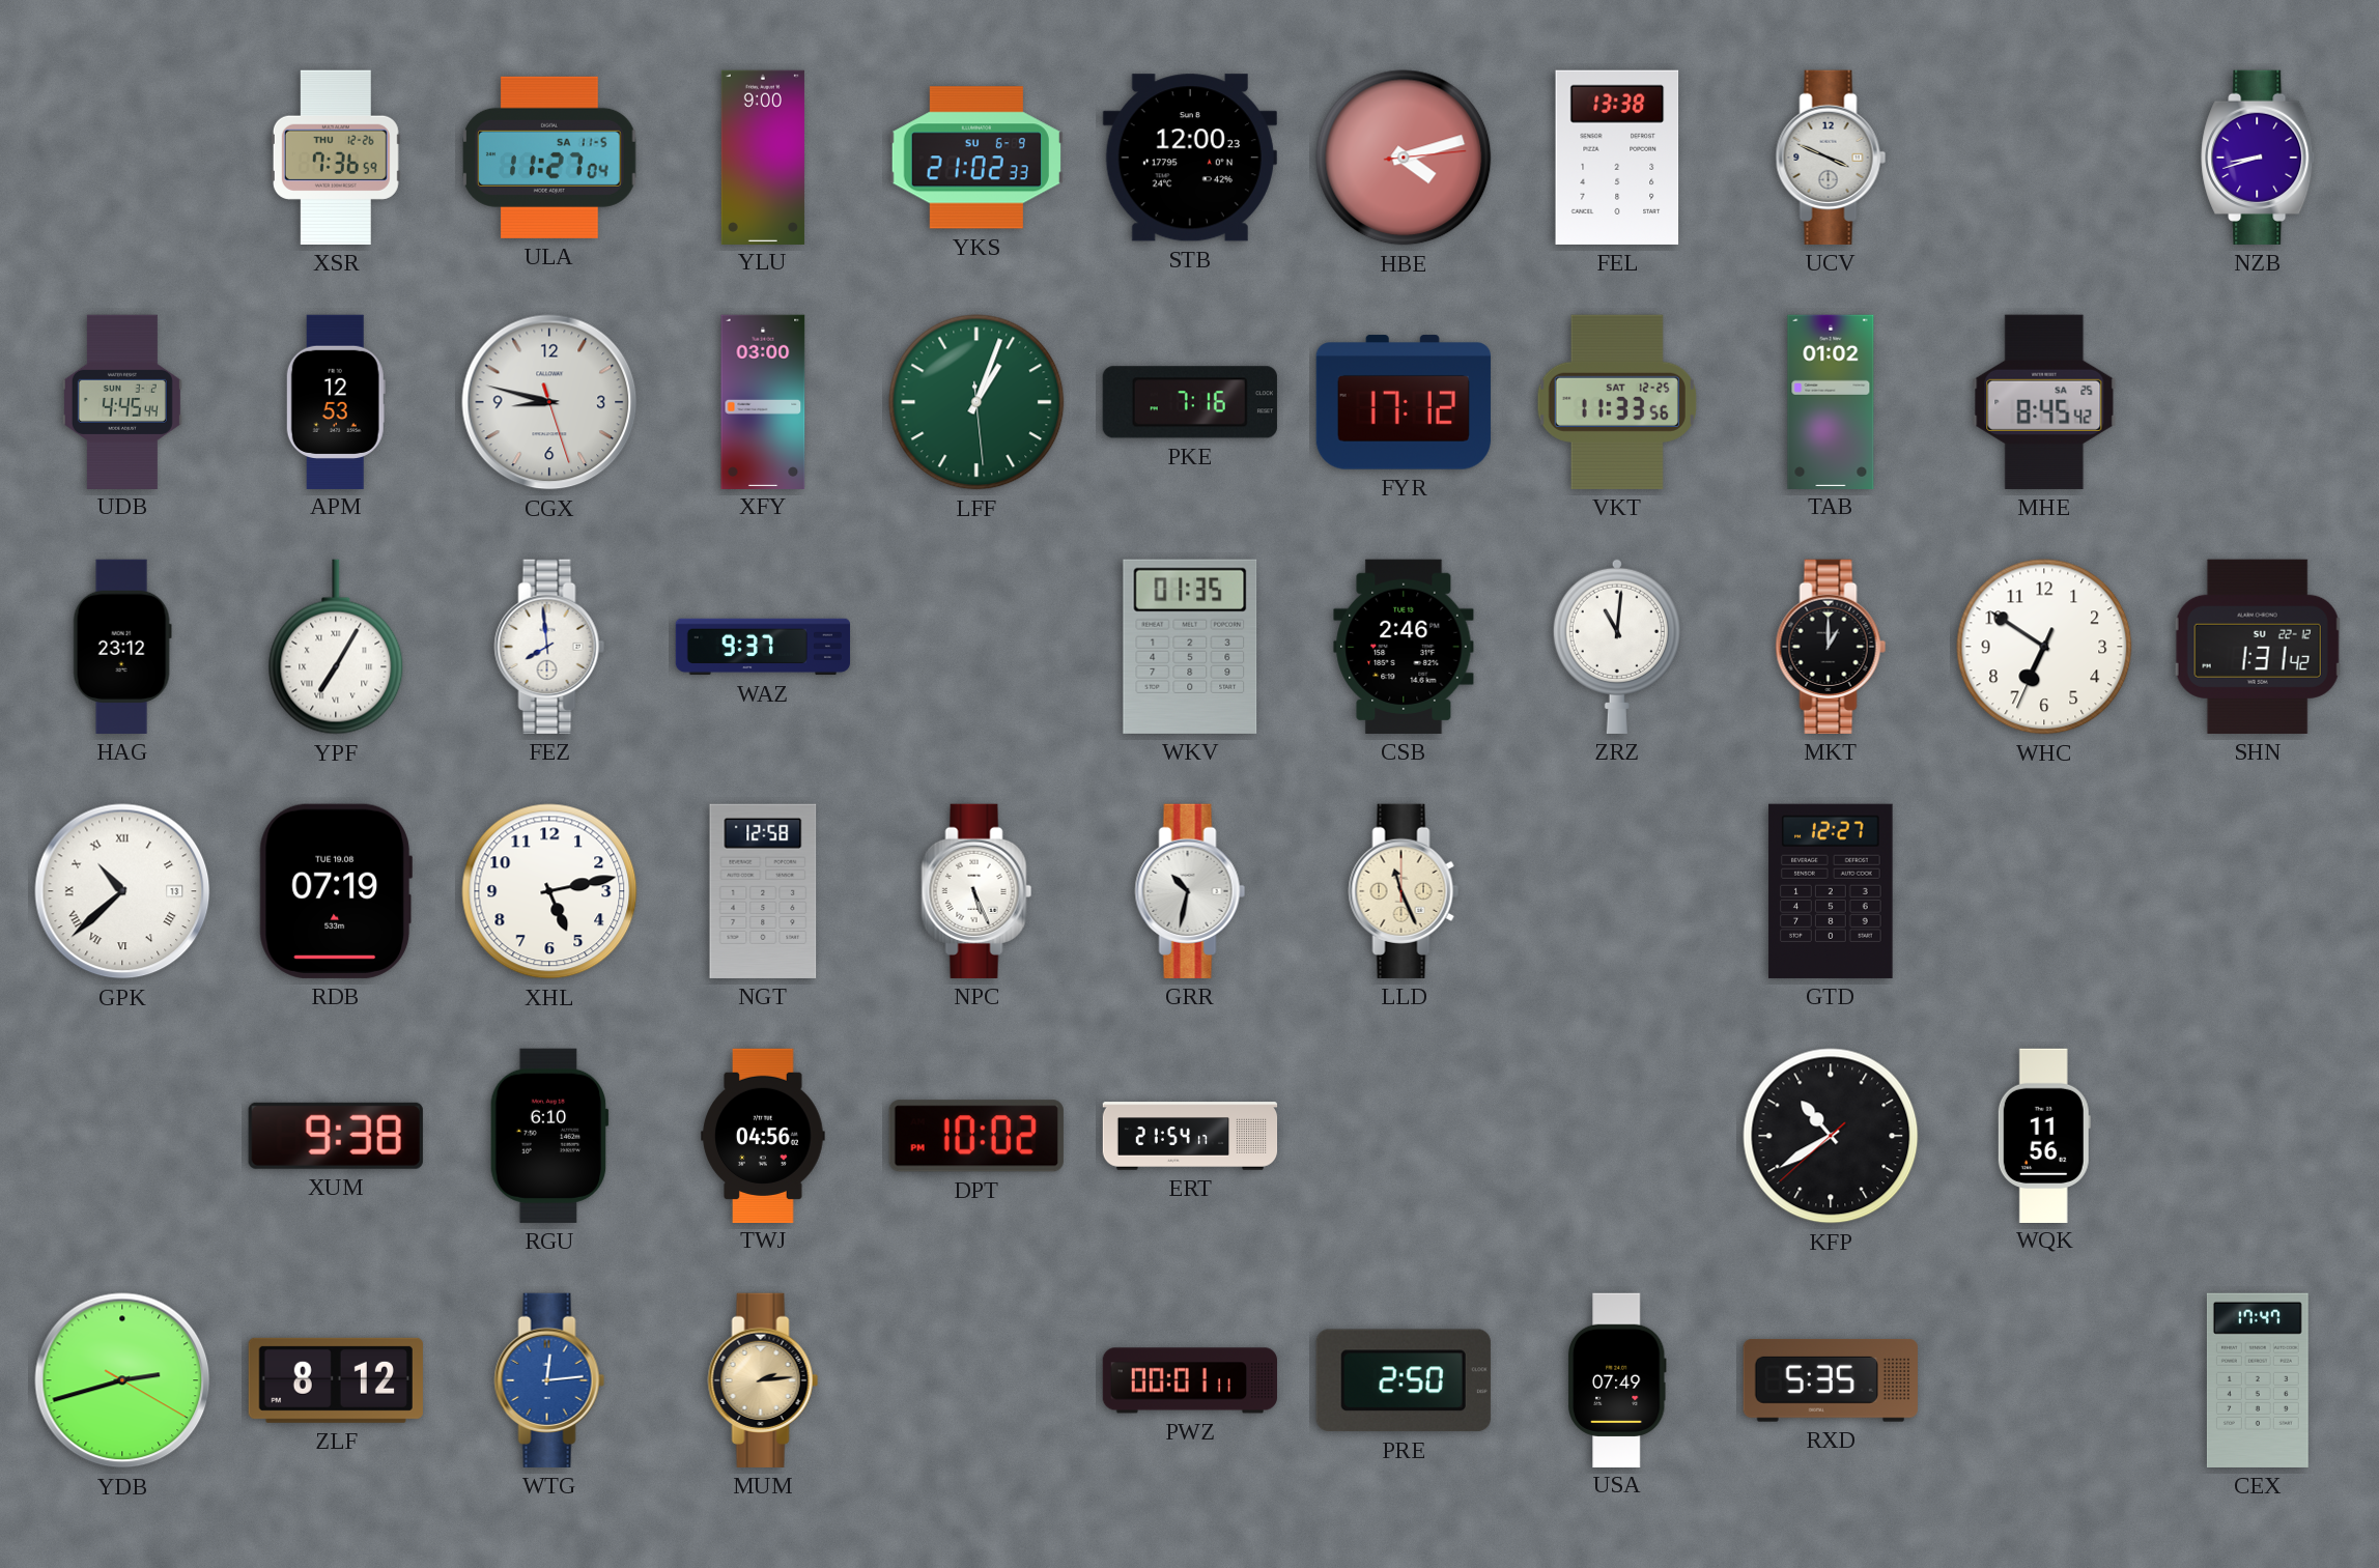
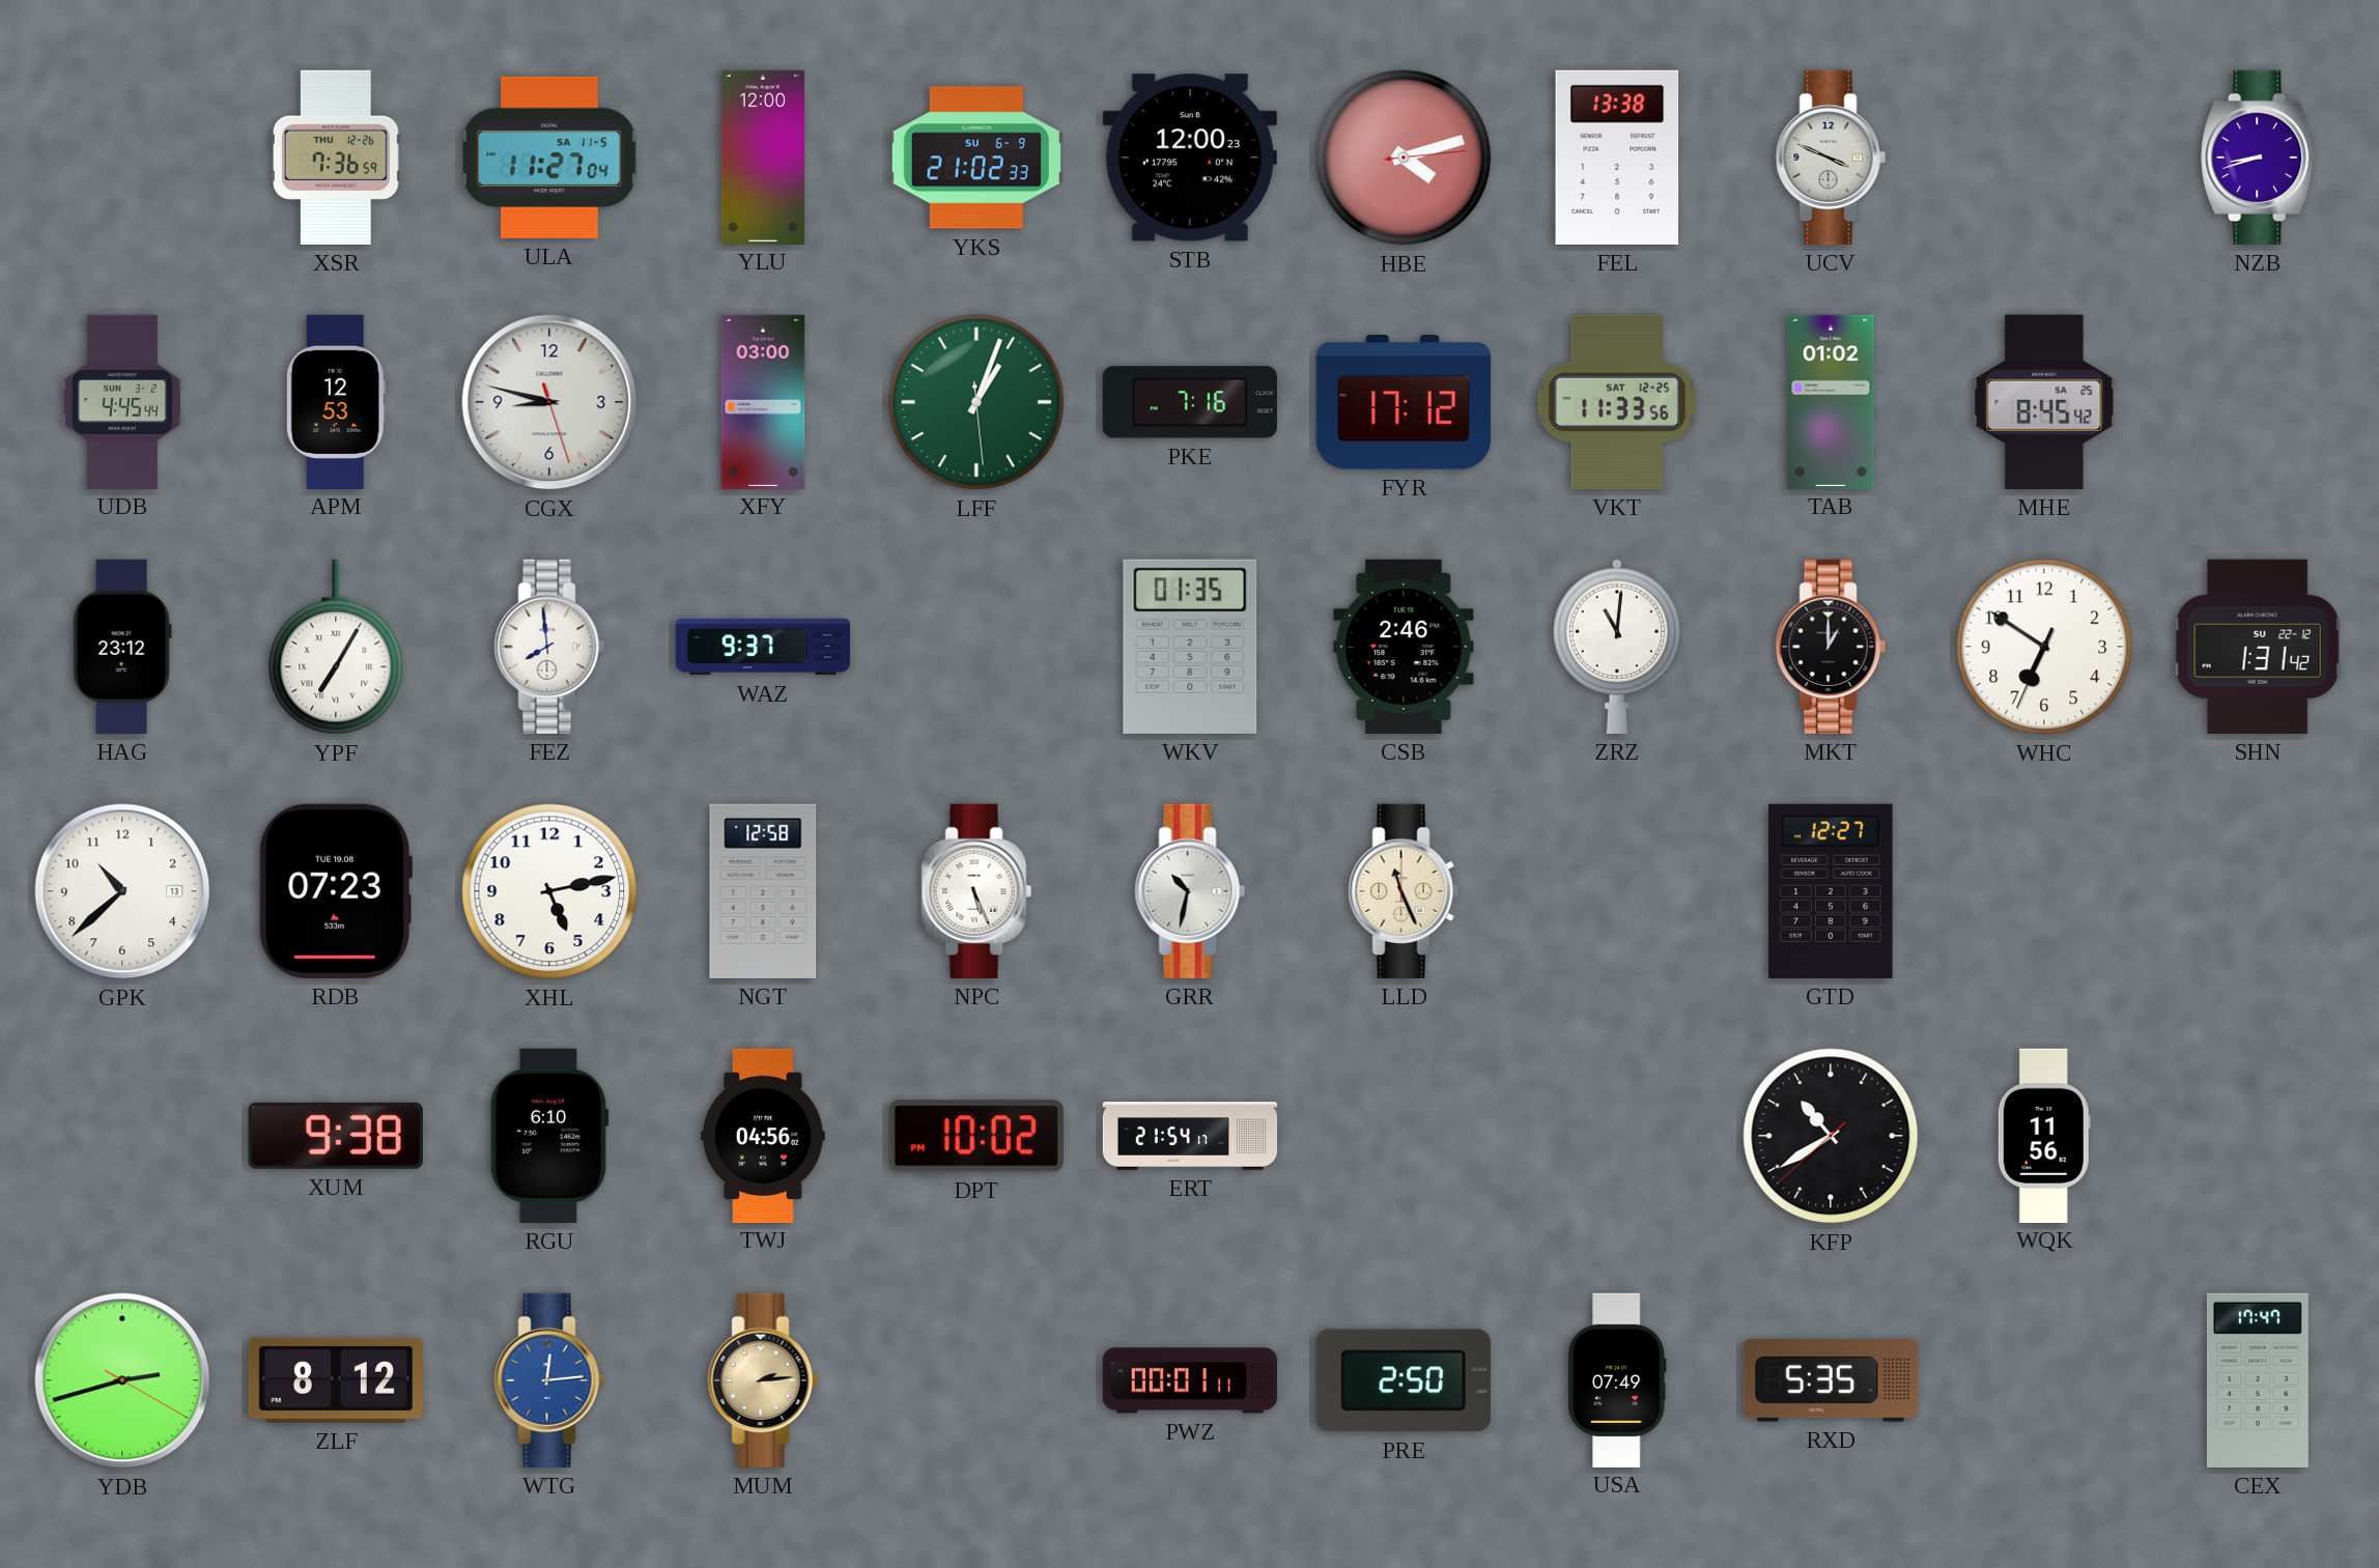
YLU: 9:00 -> 12:00 (763, 156)
GPK numerals: Roman -> Arabic (122, 891)
RDB: 07:19 -> 07:23 (336, 891)
